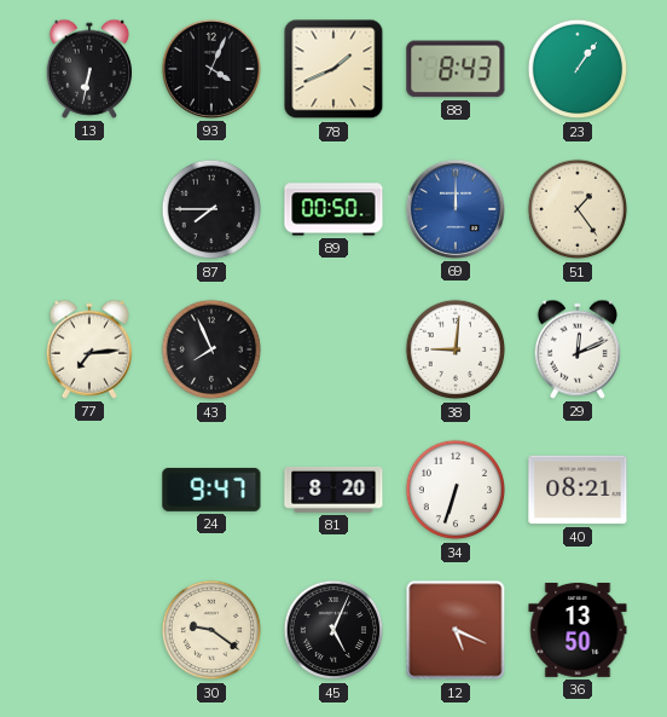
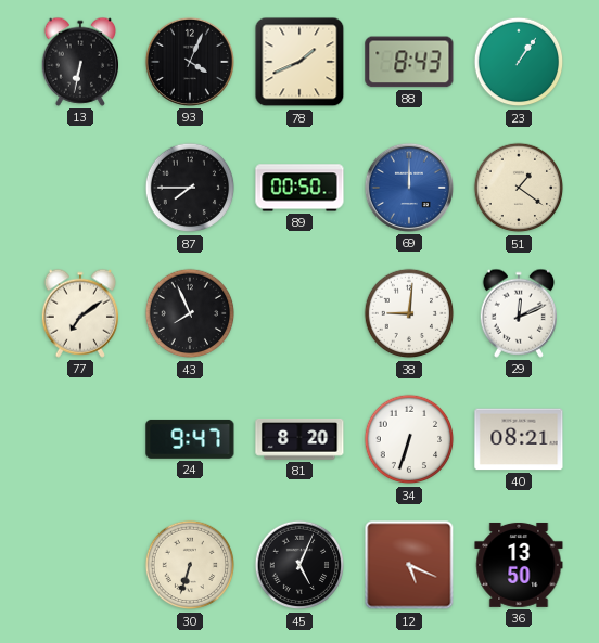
51: 1:24 -> 1:21 (519, 188)
77: 7:14 -> 7:09 (79, 313)
30: 9:21 -> 6:33 (190, 565)
